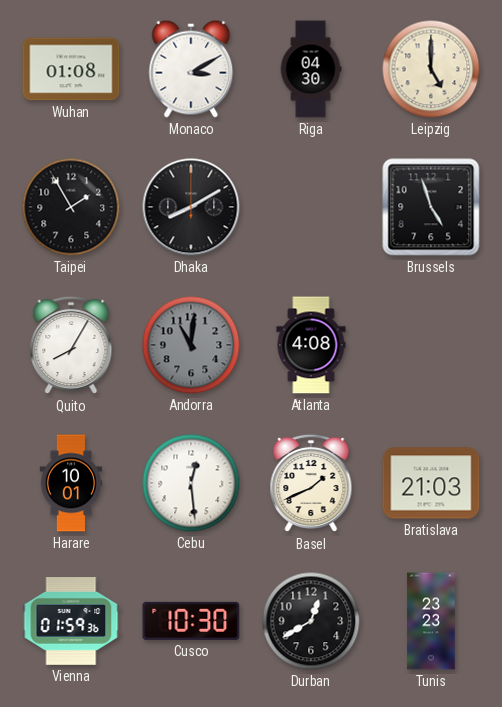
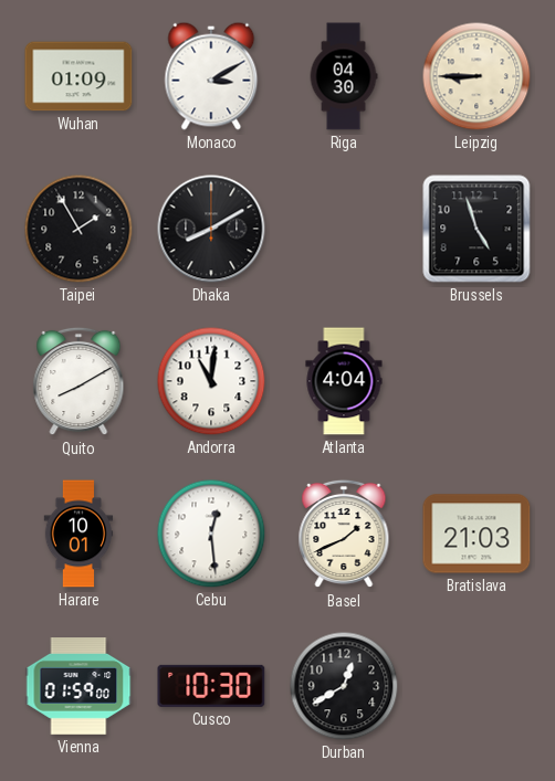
Wuhan: 01:08 -> 01:09 (78, 76)
Leipzig: 5:00 -> 8:45 (477, 76)
Quito: 8:05 -> 8:10 (78, 381)
Andorra dial: grey -> white (211, 381)
Atlanta: 4:08 -> 4:04 (344, 381)
Vienna: 01:59:36 -> 01:59:00 (78, 687)
Tunis: 23:23 -> none (431, 621)
